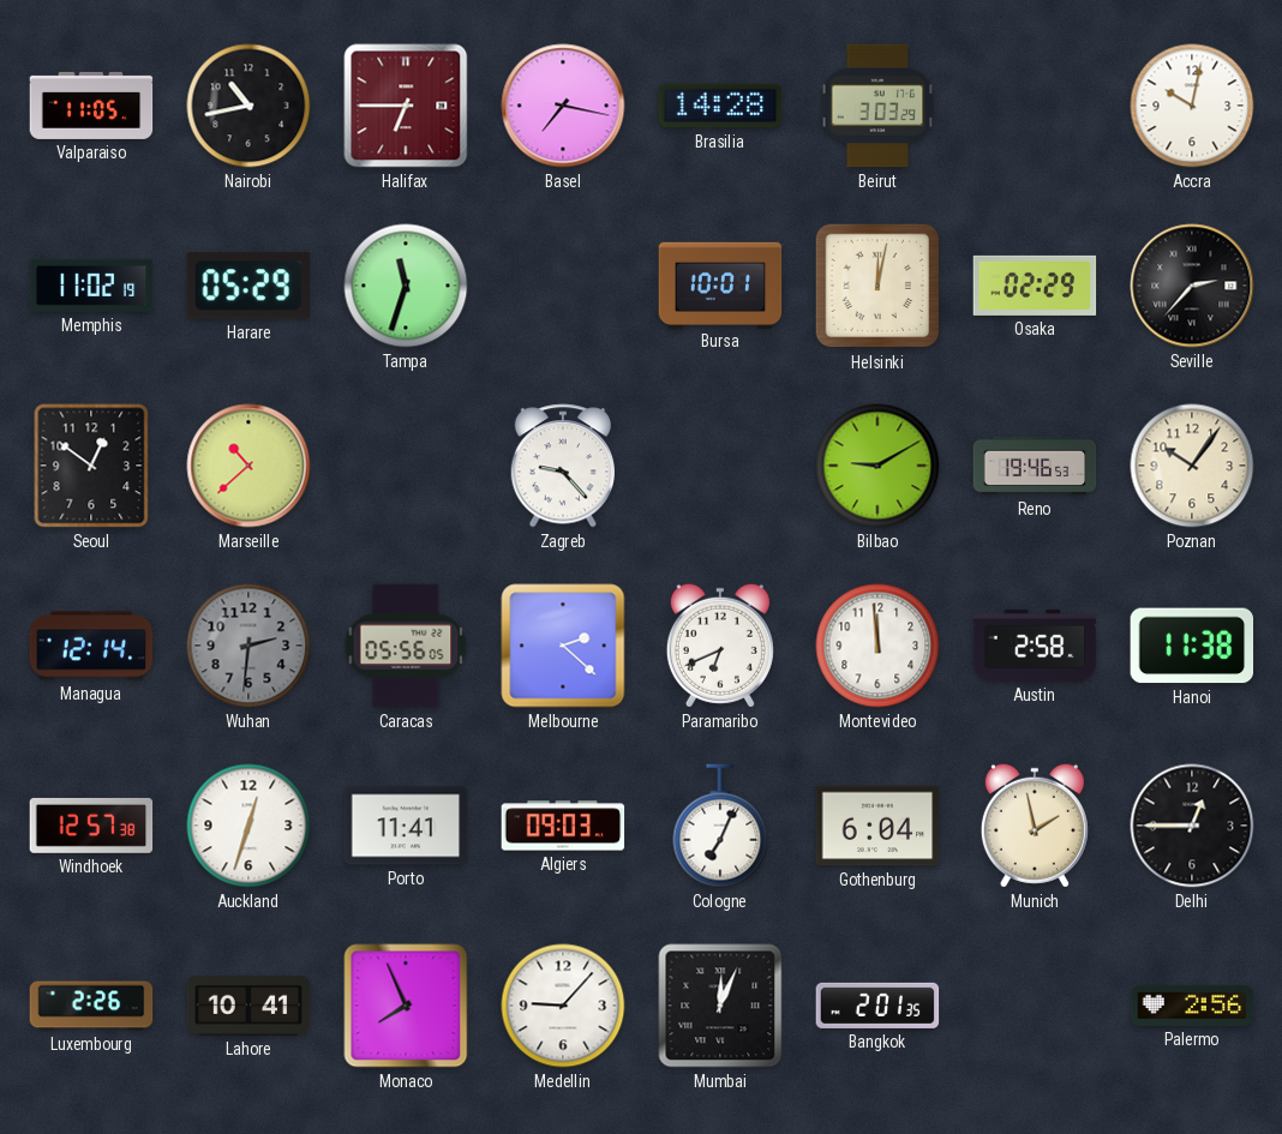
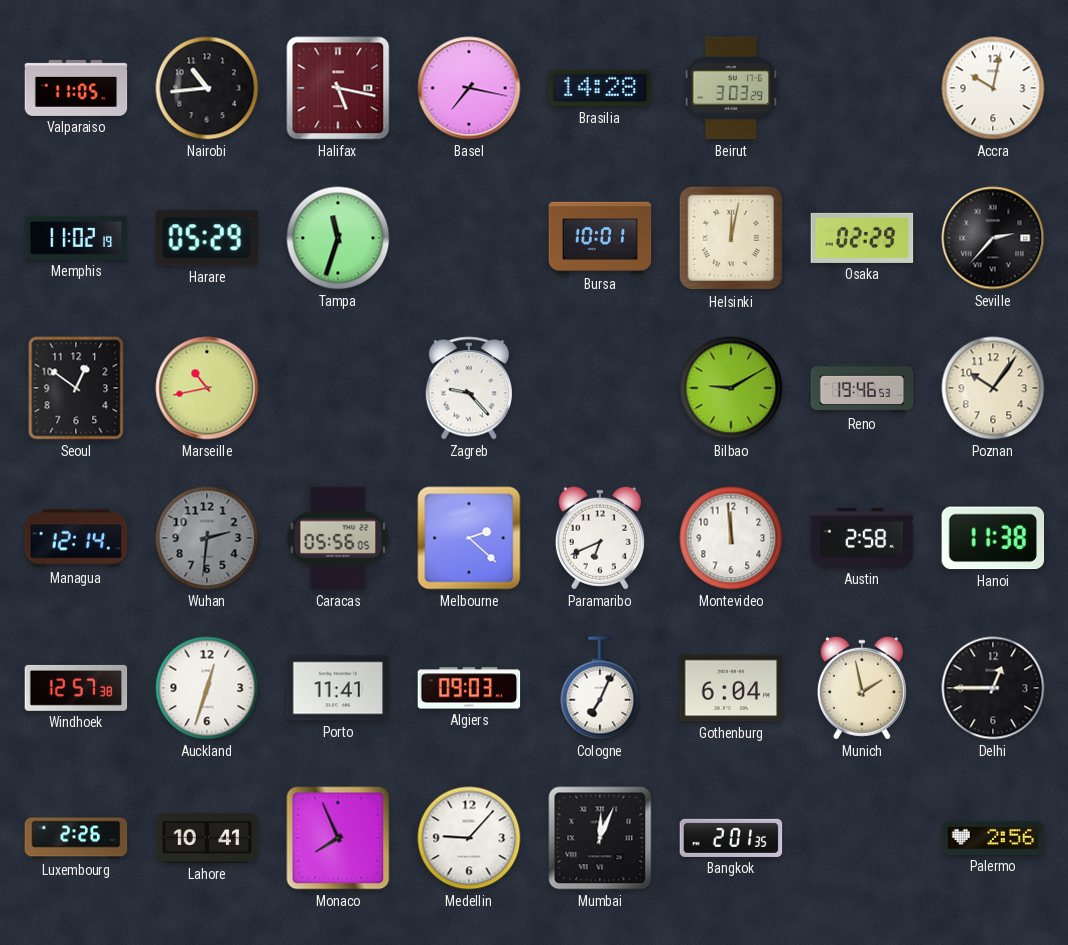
Nairobi: 10:43 -> 10:44 (207, 88)
Halifax: 6:45 -> 5:17 (338, 88)
Marseille: 10:38 -> 10:43 (207, 388)
